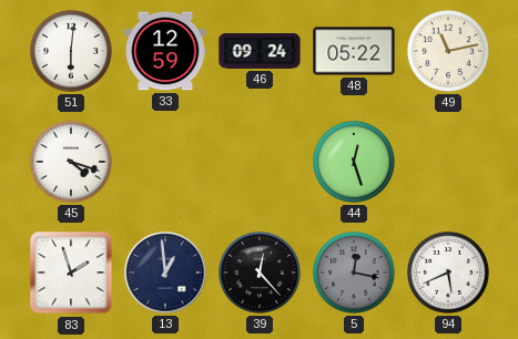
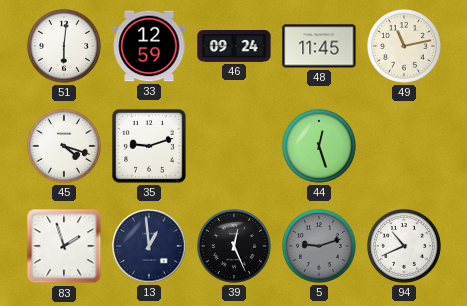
48: 05:22 -> 11:45 (319, 46)
35: none -> 9:12 (150, 147)
39: 12:23 -> 12:26 (234, 246)
5: 12:17 -> 9:12 (319, 246)
94: 5:41 -> 10:41 (404, 246)
